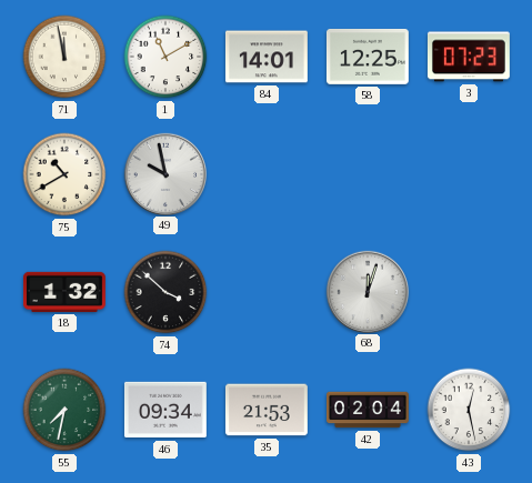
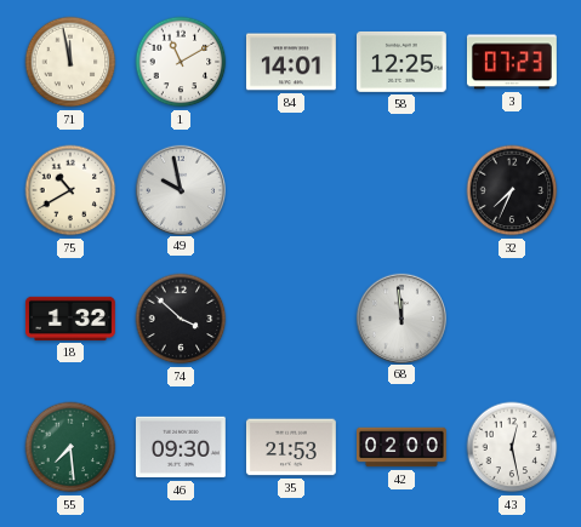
32: none -> 7:34 (512, 190)
68: 12:03 -> 11:59 (400, 317)
55: 7:32 -> 7:29 (70, 447)
46: 09:34 -> 09:30 (181, 447)
42: 02:04 -> 02:00 (403, 447)
